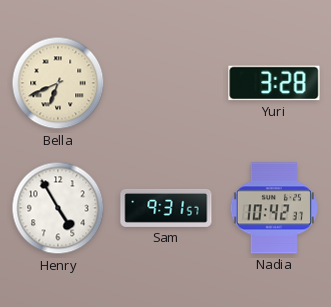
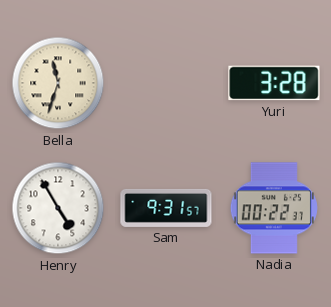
Bella: 6:41 -> 11:33 (58, 83)
Nadia: 10:42 -> 00:22 (274, 208)
